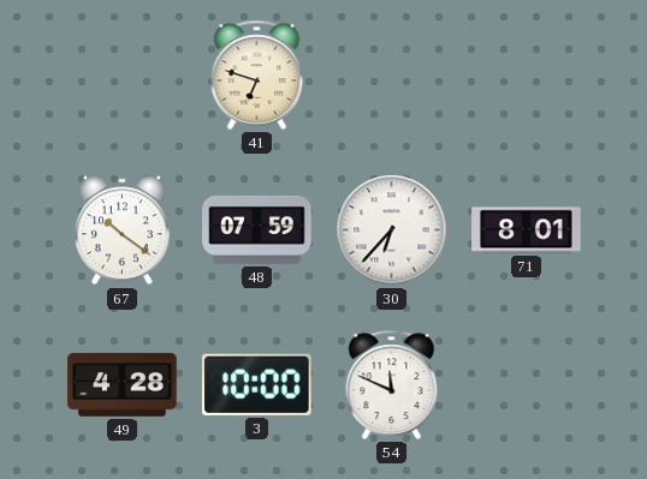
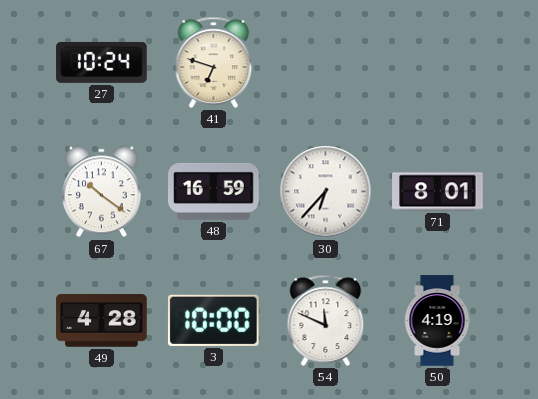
27: none -> 10:24 (102, 62)
48: 07:59 -> 16:59 (214, 191)
50: none -> 4:19 (437, 321)
